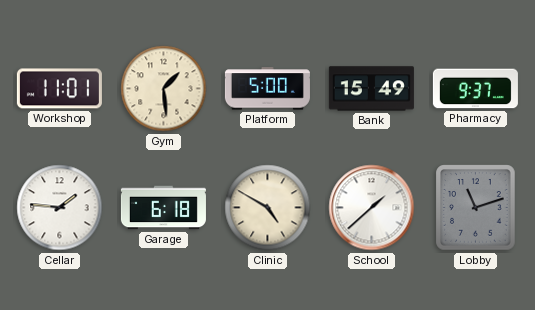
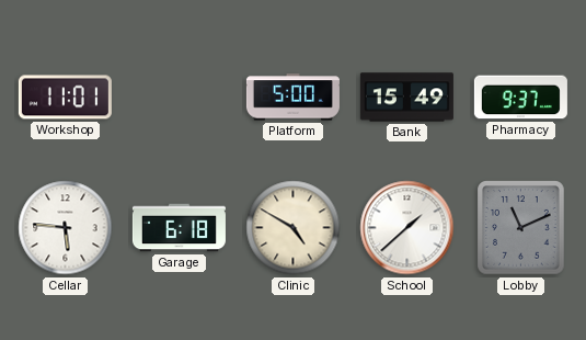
Gym: 1:29 -> none (164, 89)
Cellar: 1:46 -> 5:46 (66, 228)
Lobby: 11:12 -> 11:11 (521, 228)
